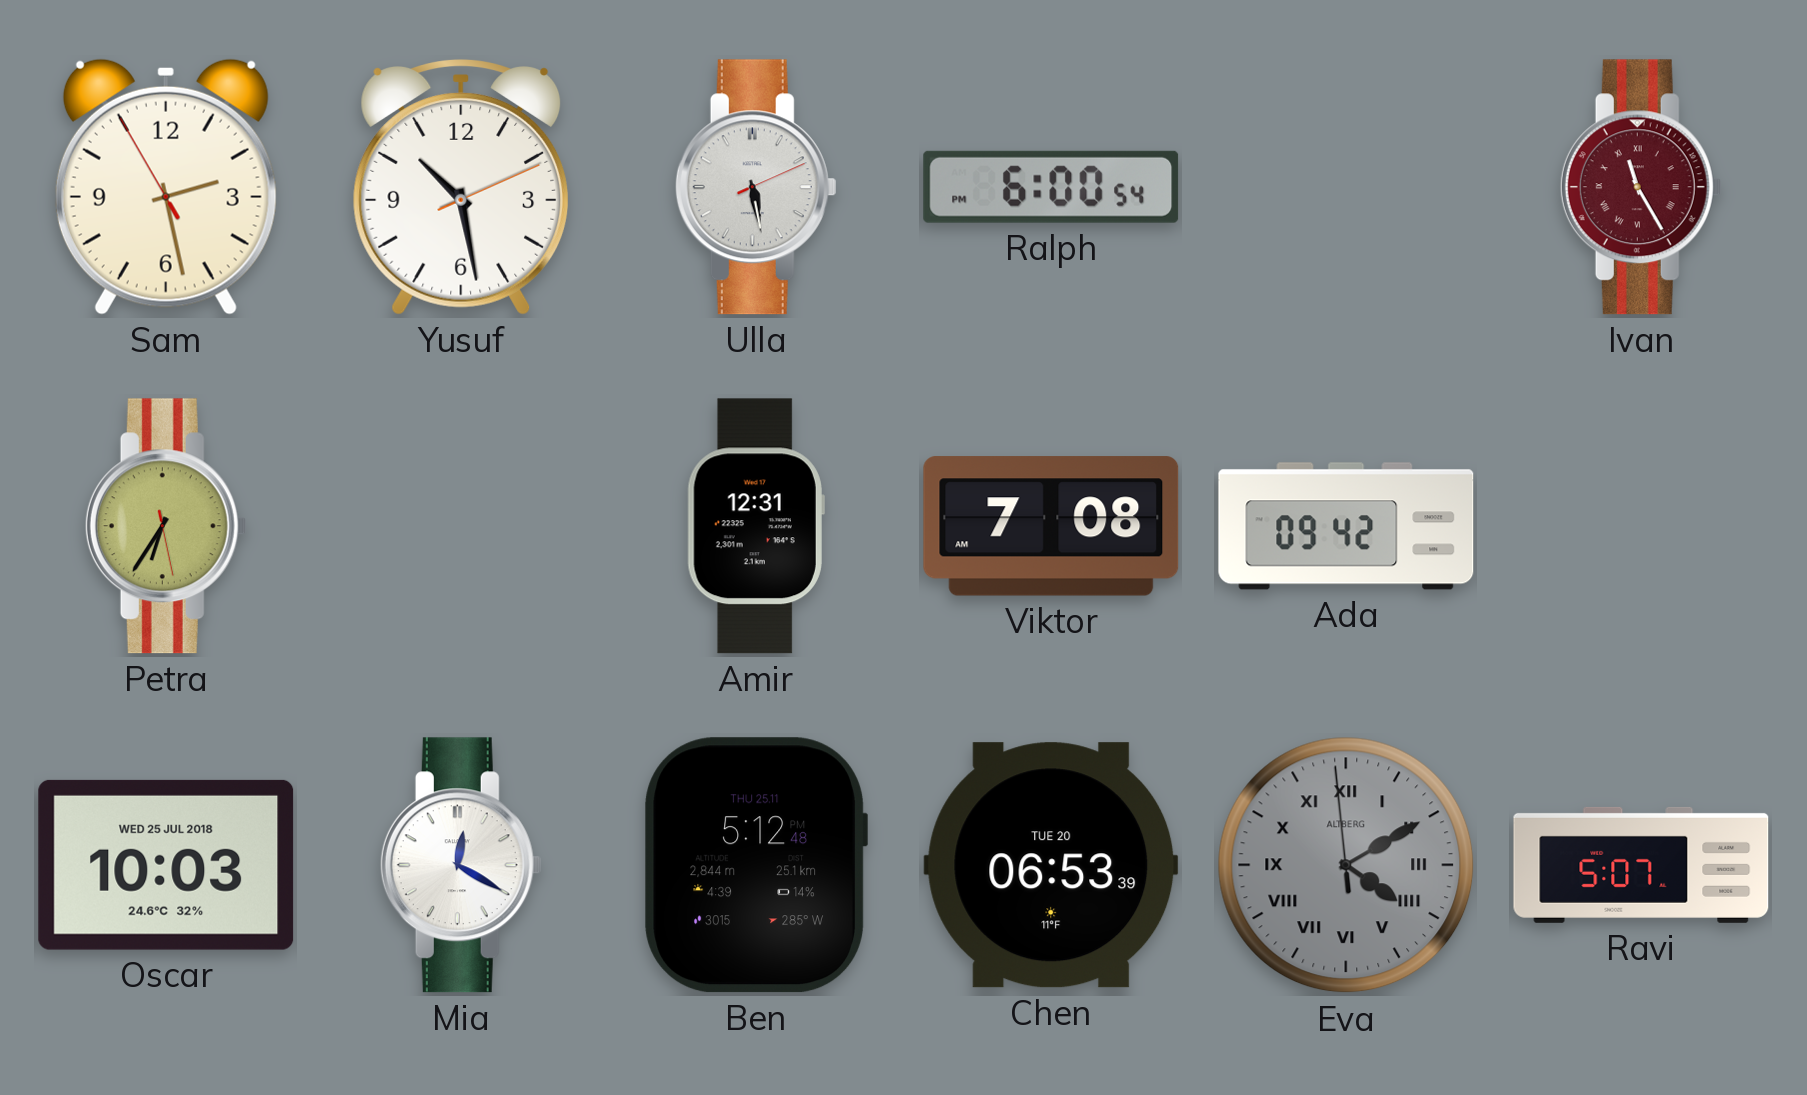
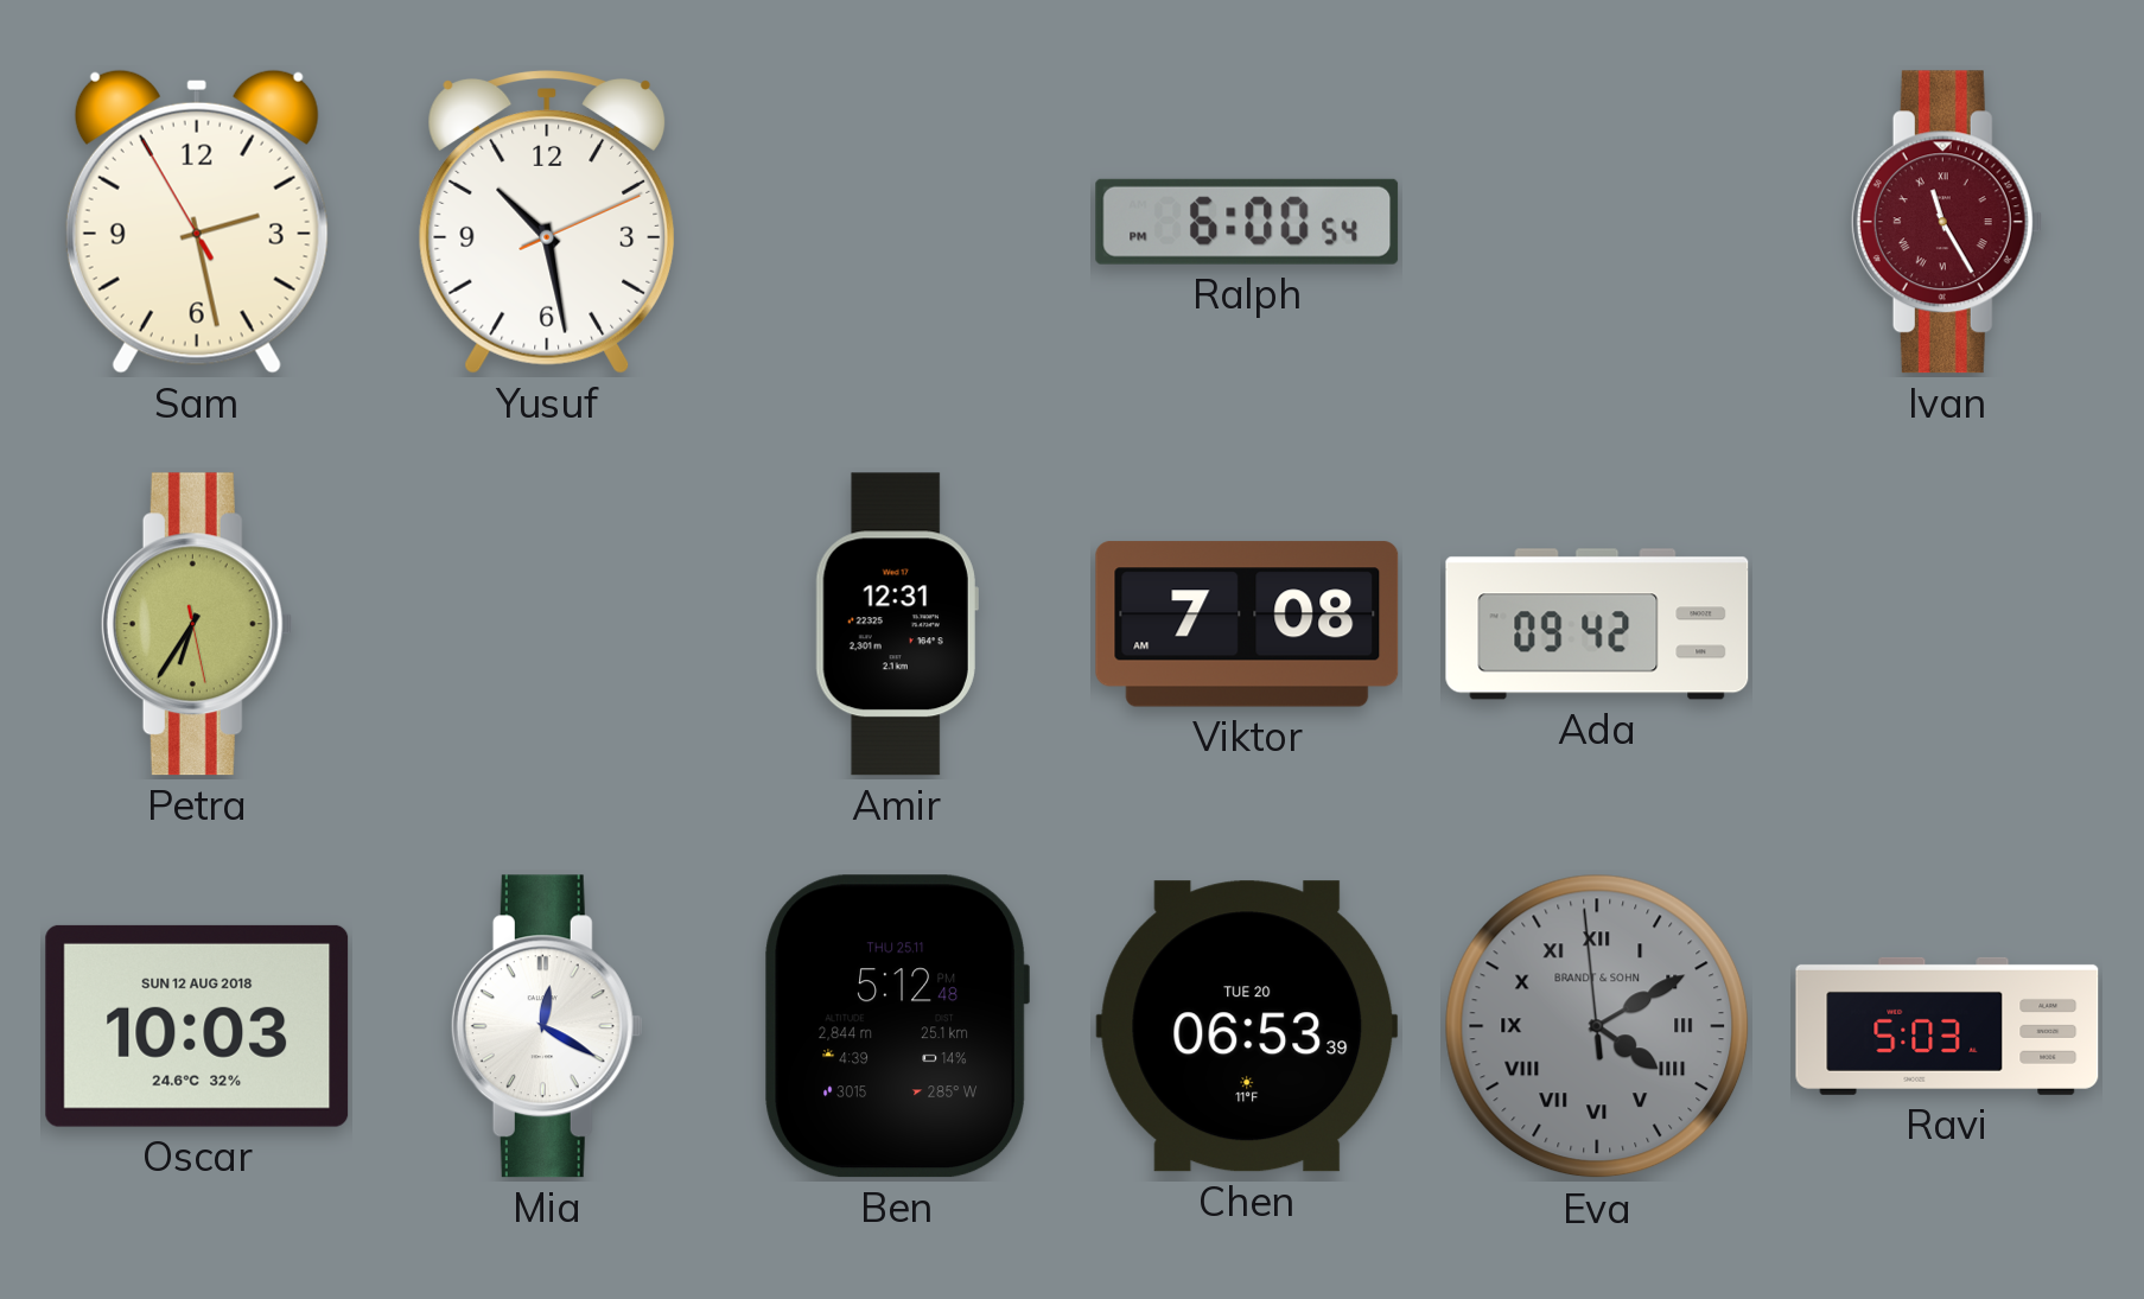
Ulla: 5:28 -> none (756, 187)
Oscar date: WED 25 JUL 2018 -> SUN 12 AUG 2018 (197, 1026)
Eva brand: ALTBERG -> BRANDT & SOHN (1597, 1026)
Ravi: 5:07 -> 5:03 (1947, 1026)
